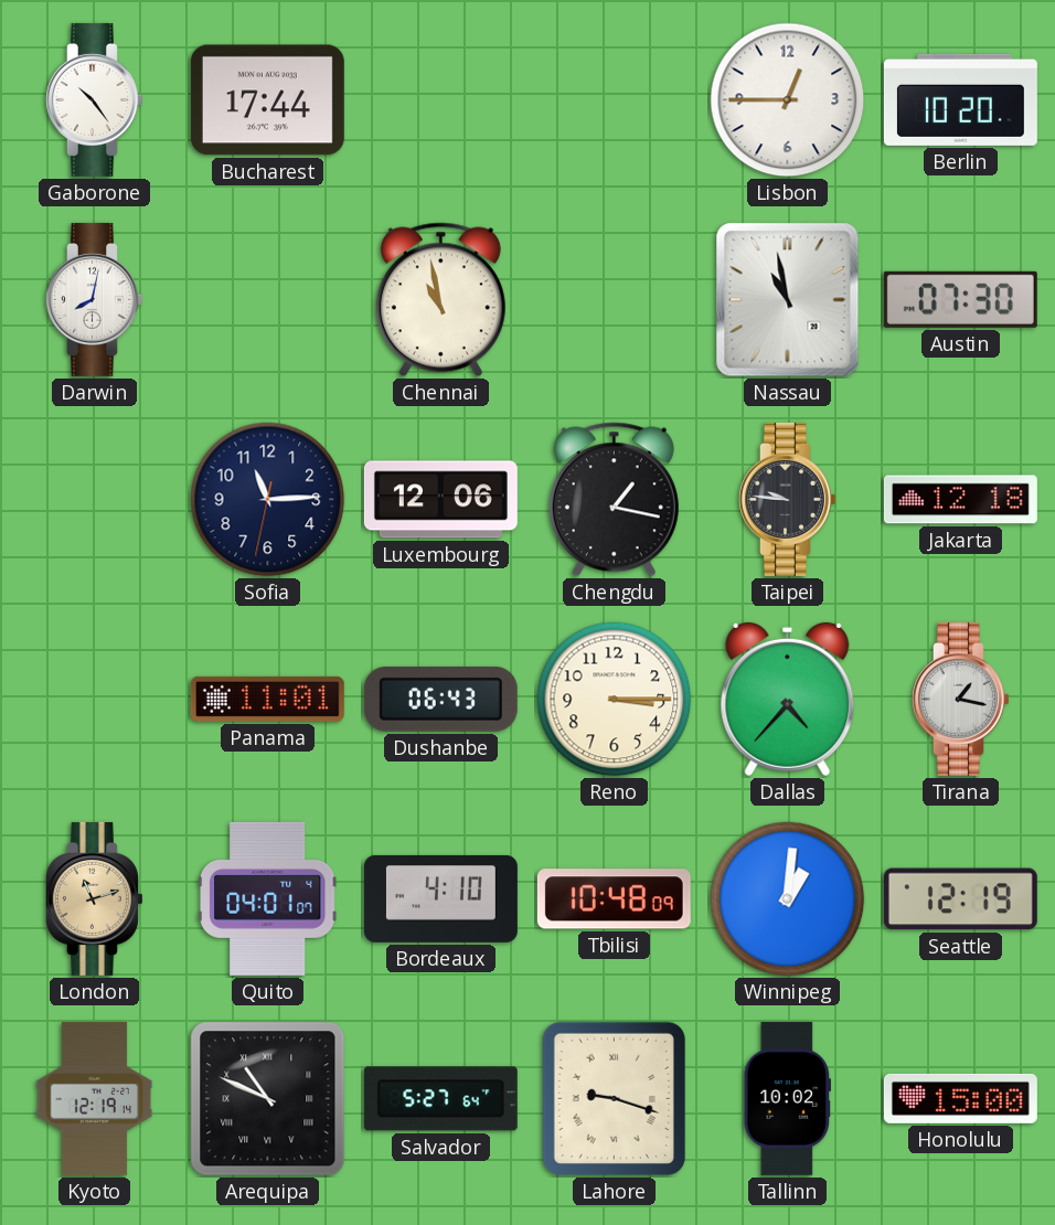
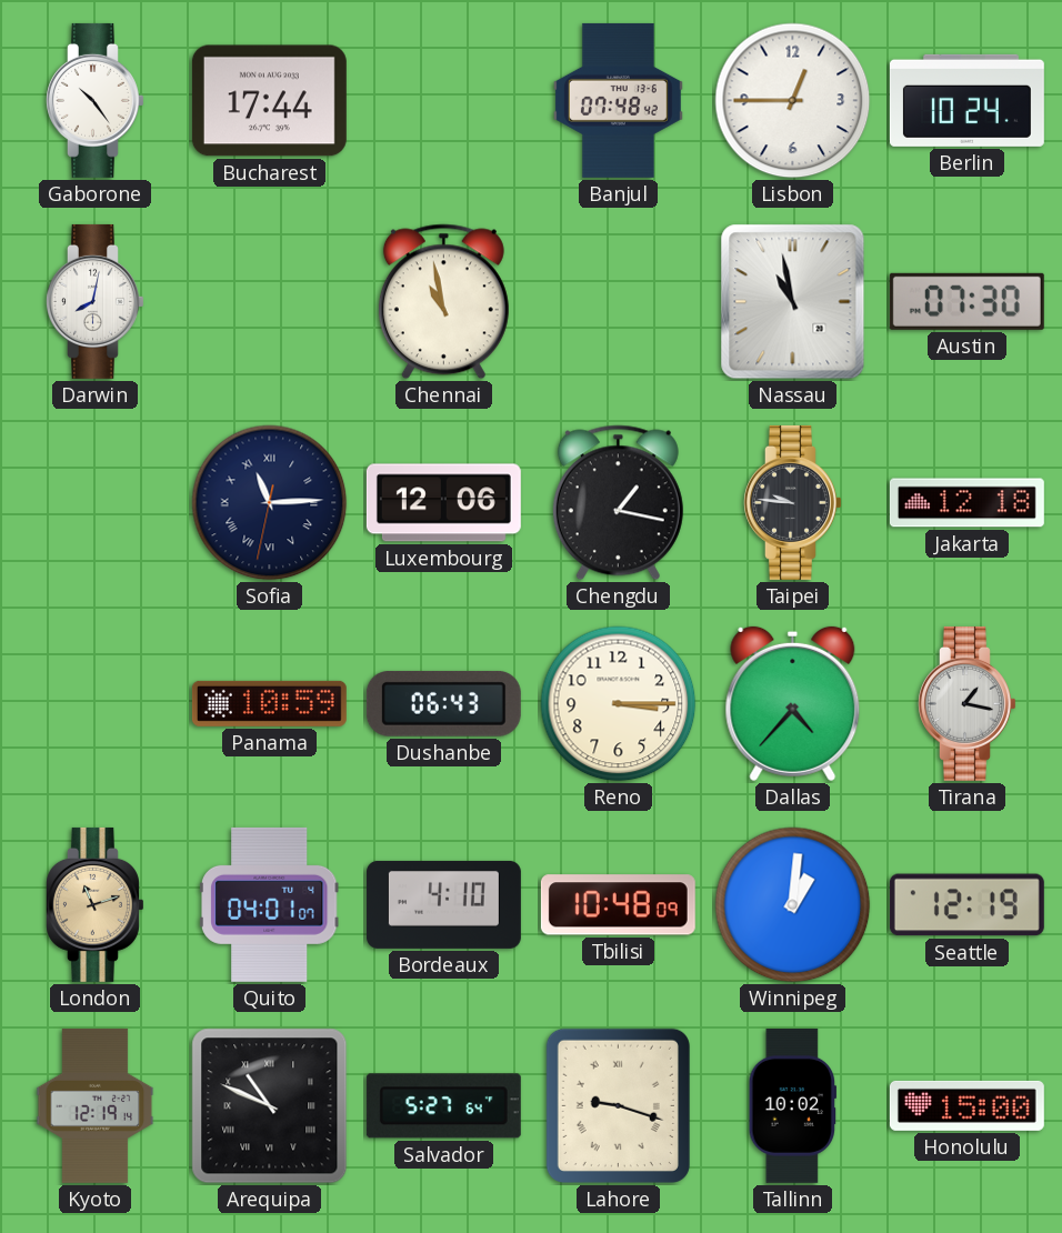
Banjul: none -> 07:48 (618, 100)
Berlin: 10:20 -> 10:24 (966, 100)
Sofia numerals: Arabic -> Roman (270, 503)
Panama: 11:01 -> 10:59 (269, 703)
